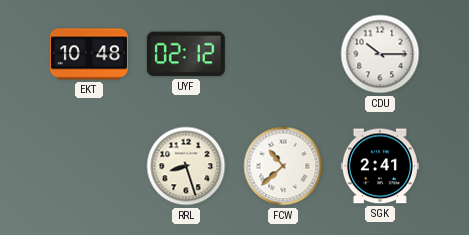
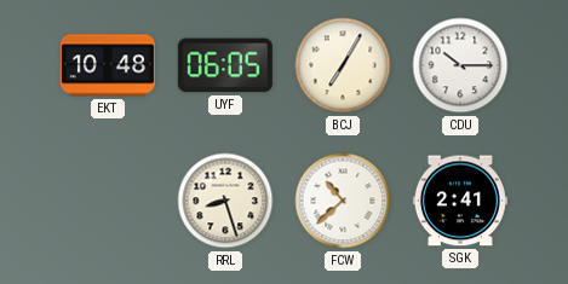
UYF: 02:12 -> 06:05 (225, 65)
BCJ: none -> 7:05 (343, 65)
